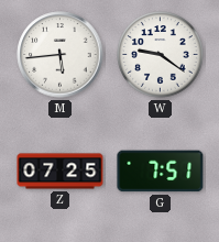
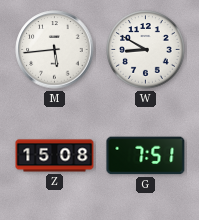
W: 9:21 -> 8:50 (146, 50)
Z: 07:25 -> 15:08 (55, 156)
